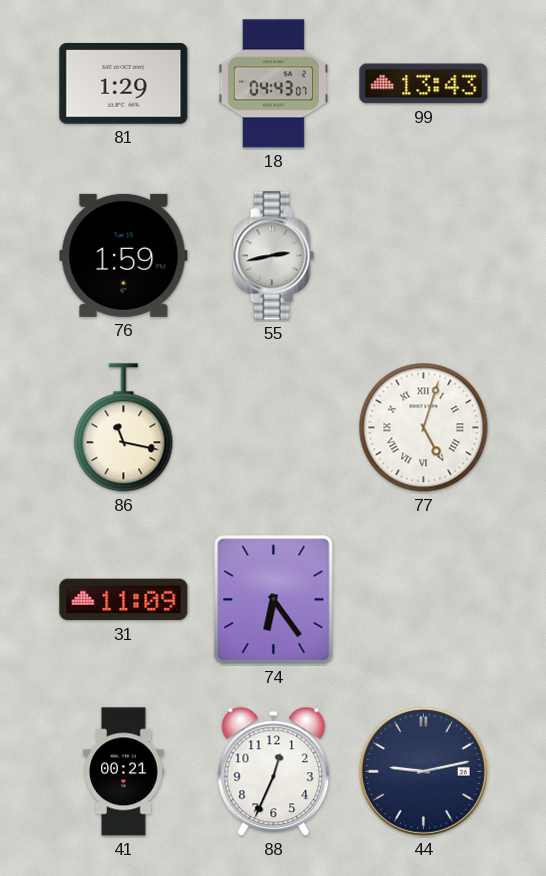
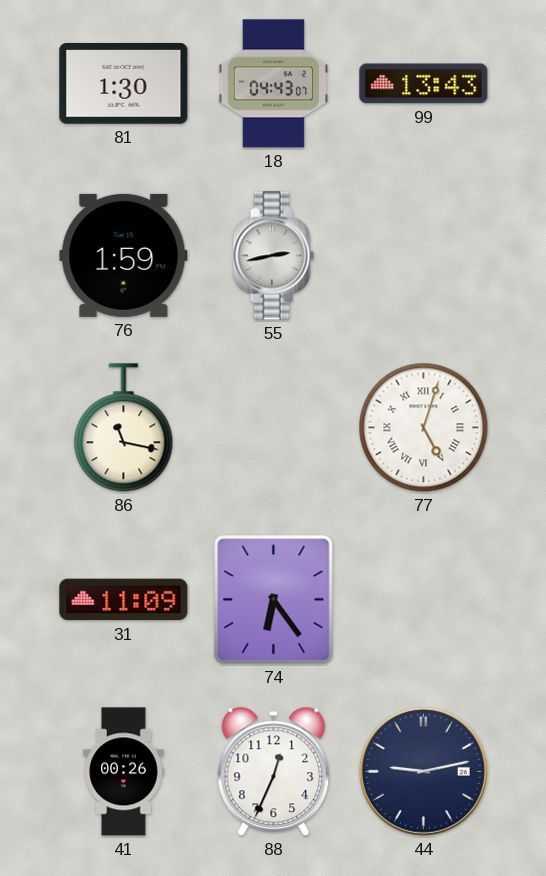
81: 1:29 -> 1:30 (124, 84)
41: 00:21 -> 00:26 (124, 772)
